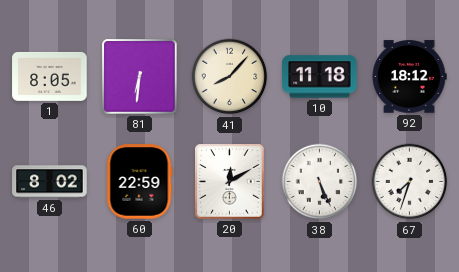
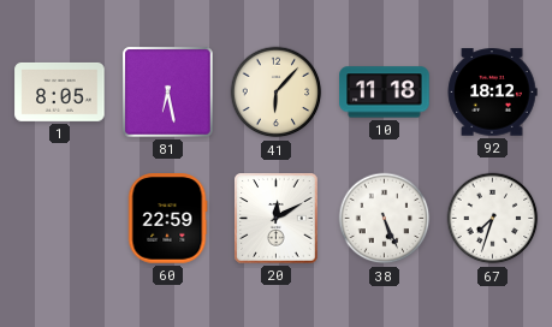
81: 6:31 -> 6:28 (168, 93)
41: 8:07 -> 6:07 (277, 93)
46: 8:02 -> none (50, 182)
